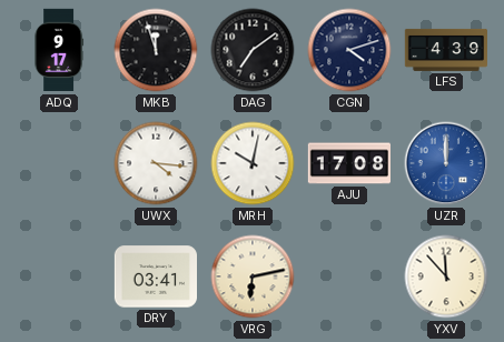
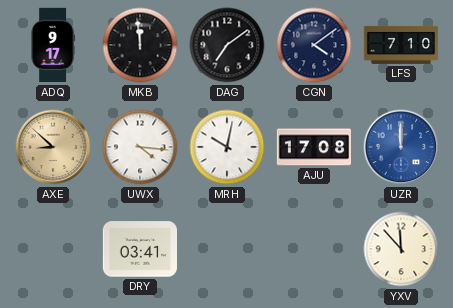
MKB: 11:57 -> 11:59 (140, 45)
CGN: 4:12 -> 4:09 (314, 45)
LFS: 4:39 -> 7:10 (400, 45)
AXE: none -> 8:52 (53, 147)
VRG: 6:13 -> none (253, 276)
